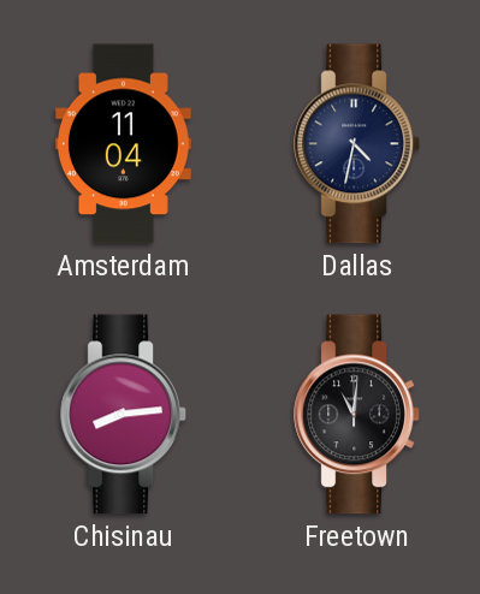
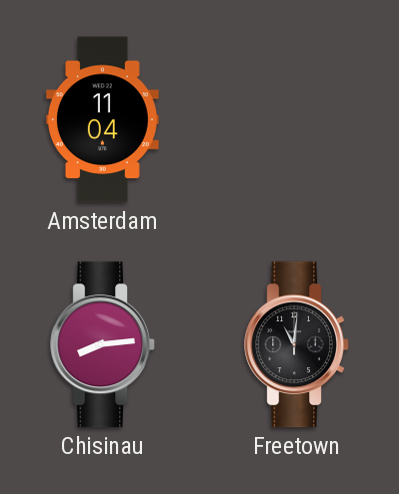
Dallas: 4:32 -> none (357, 144)
